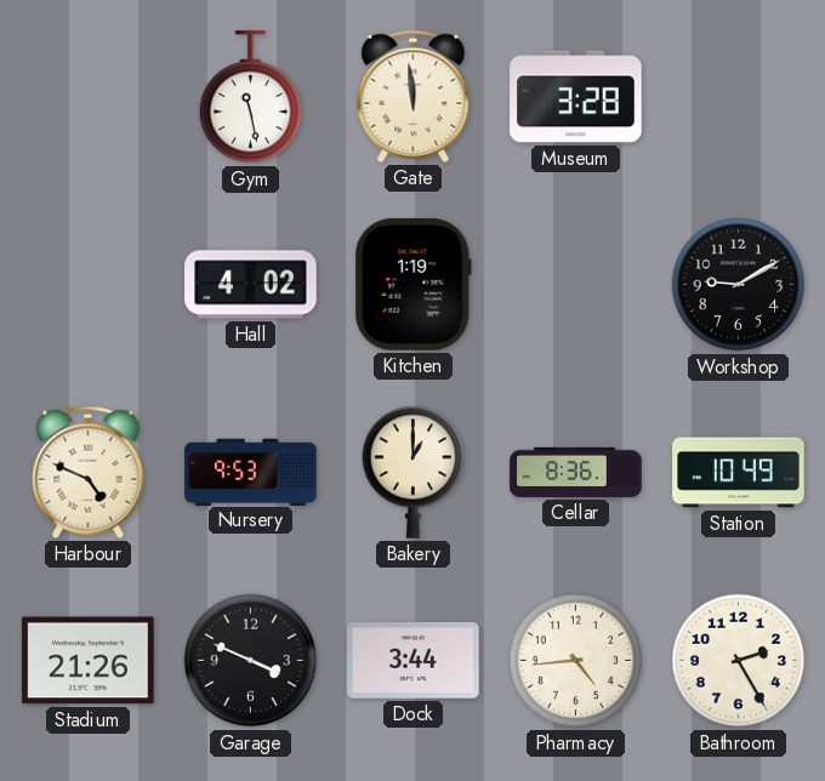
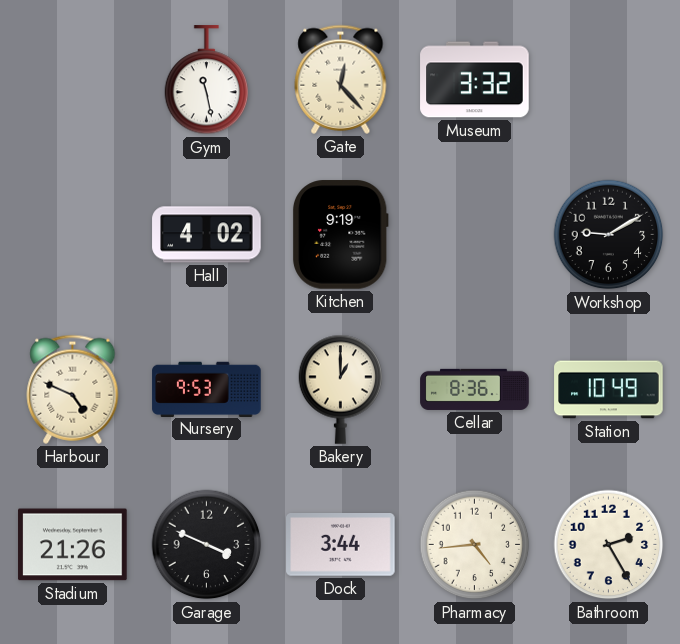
Gate: 11:59 -> 12:23 (341, 79)
Museum: 3:28 -> 3:32 (475, 80)
Kitchen: 1:19 -> 9:19 (340, 235)
